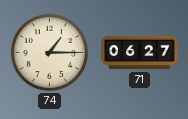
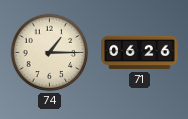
71: 06:27 -> 06:26 (140, 53)
